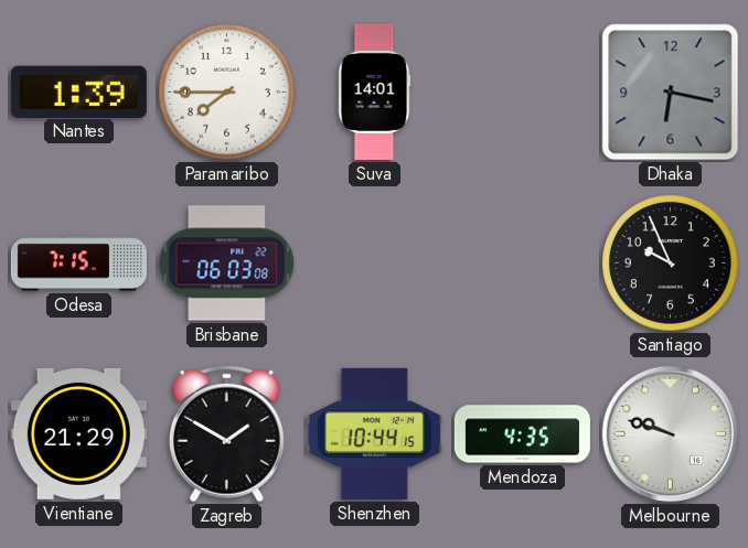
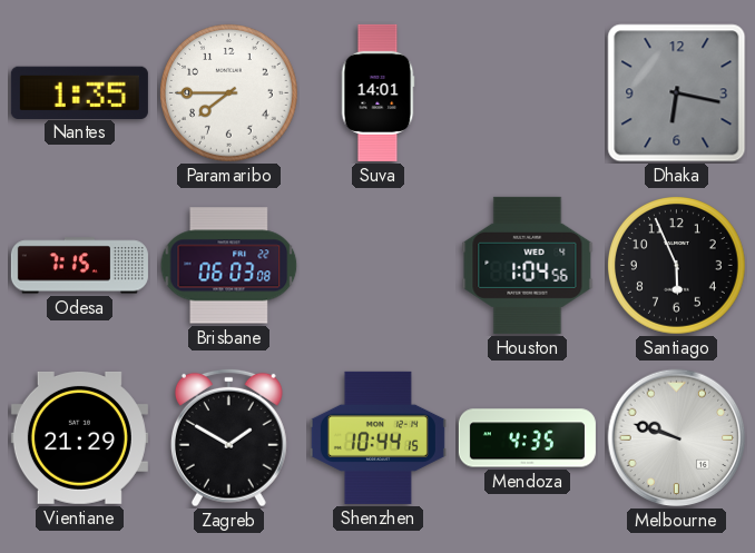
Nantes: 1:39 -> 1:35 (79, 92)
Houston: none -> 1:04 (528, 265)
Santiago: 9:56 -> 5:56 (677, 266)
